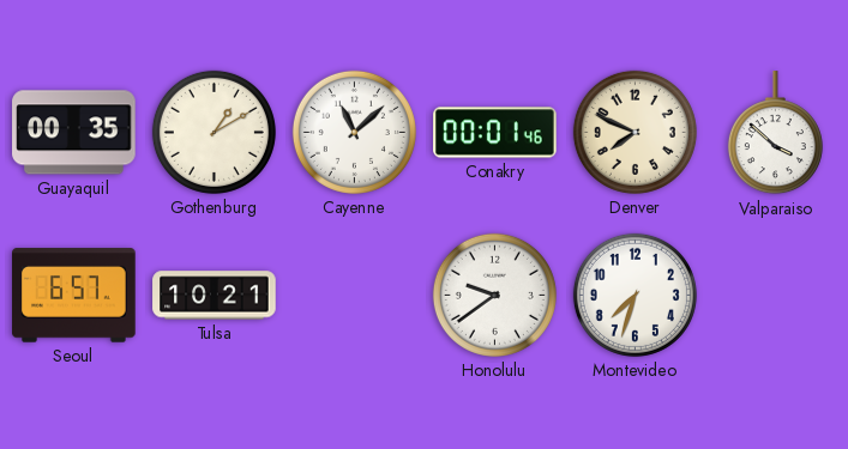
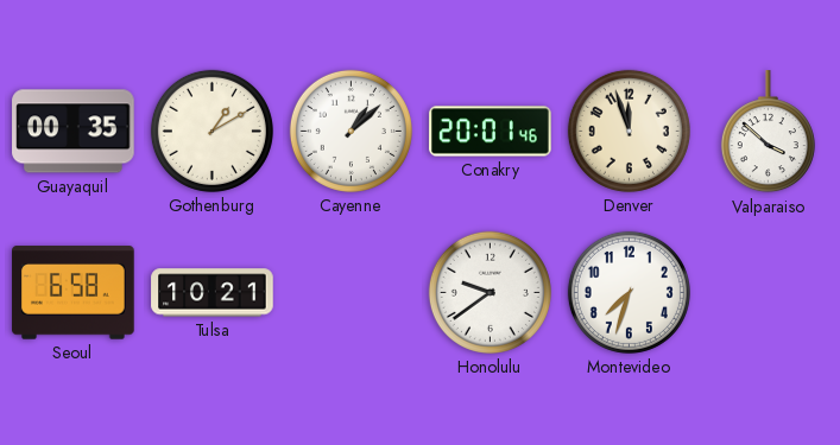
Cayenne: 11:08 -> 1:08 (350, 131)
Conakry: 00:01 -> 20:01 (491, 132)
Denver: 7:49 -> 11:57 (629, 131)
Seoul: 6:57 -> 6:58 (74, 293)
